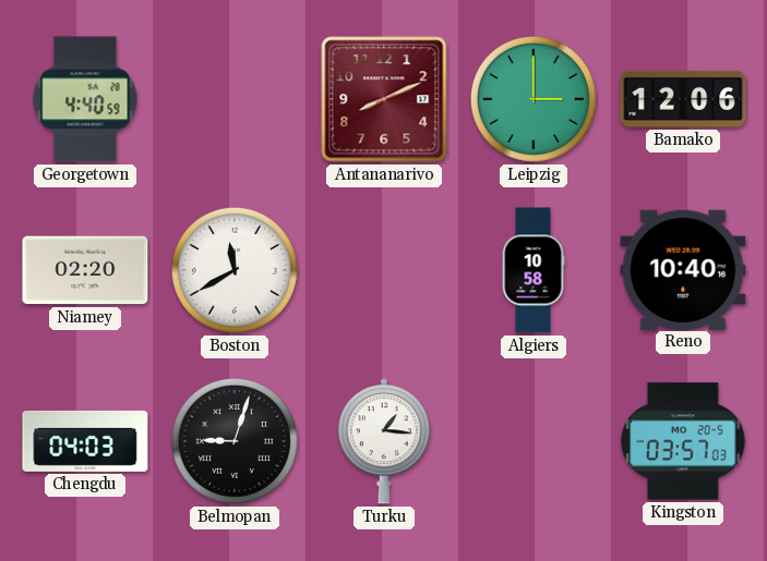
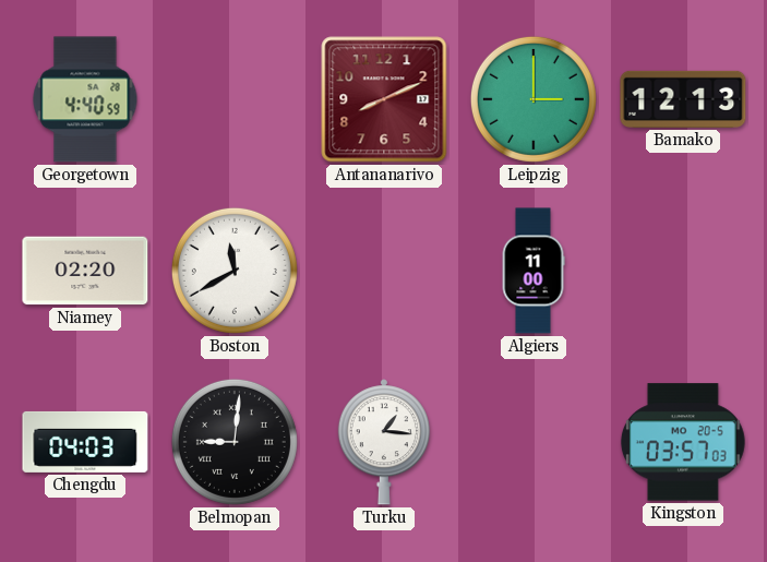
Bamako: 12:06 -> 12:13 (683, 99)
Algiers: 10:58 -> 11:00 (534, 271)
Reno: 10:40 -> none (683, 269)
Belmopan: 9:03 -> 9:01 (235, 442)
